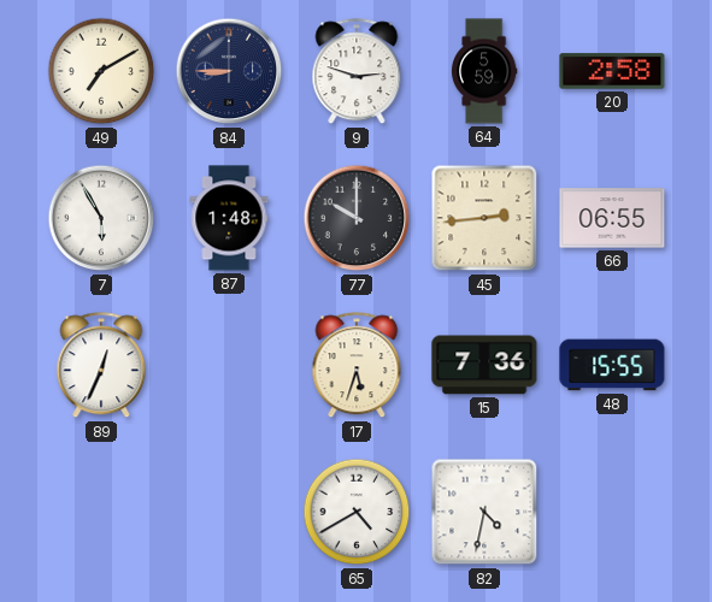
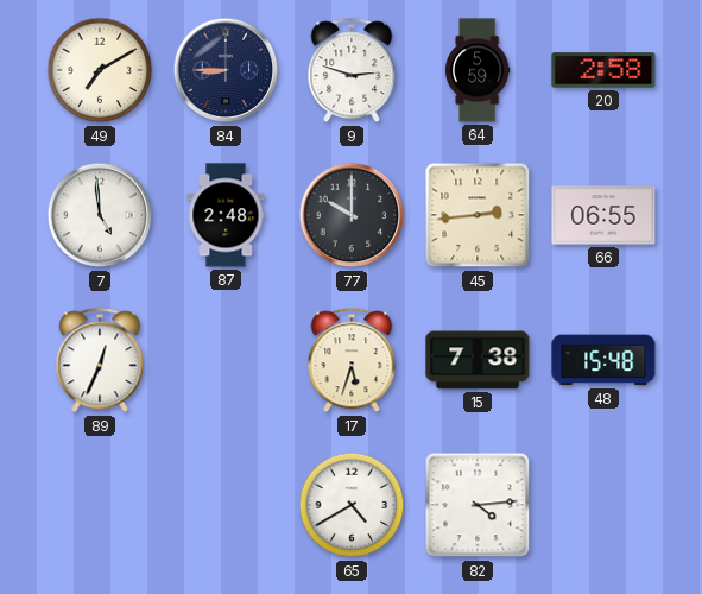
7: 5:55 -> 4:59 (100, 215)
87: 1:48 -> 2:48 (226, 215)
15: 7:36 -> 7:38 (478, 360)
48: 15:55 -> 15:48 (603, 360)
82: 4:32 -> 4:14 (478, 505)
